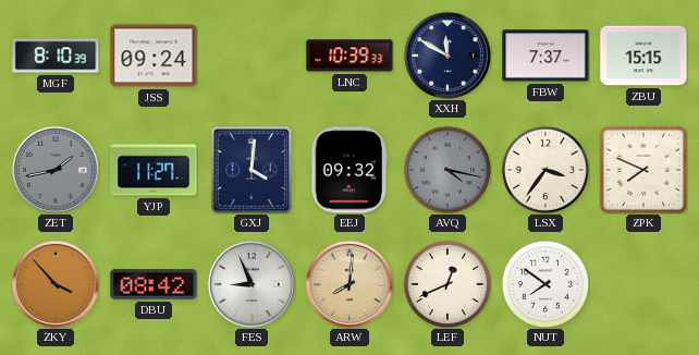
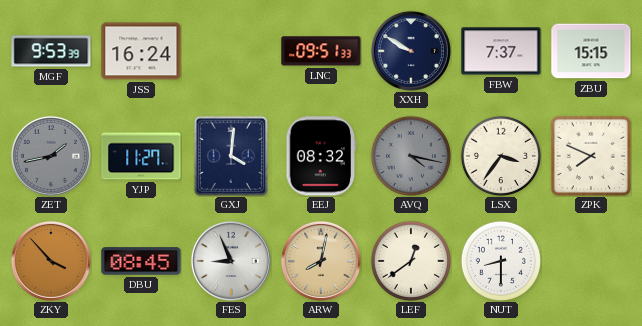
MGF: 8:10 -> 9:53 (51, 51)
JSS: 09:24 -> 16:24 (141, 51)
LNC: 10:39 -> 09:51 (321, 51)
XXH: 11:50 -> 9:50 (411, 51)
EEJ: 09:32 -> 08:32 (321, 156)
DBU: 08:42 -> 08:45 (141, 261)
ARW: 8:01 -> 8:02 (321, 261)
LEF: 12:41 -> 12:39 (410, 260)
NUT: 7:51 -> 8:30 (500, 260)
